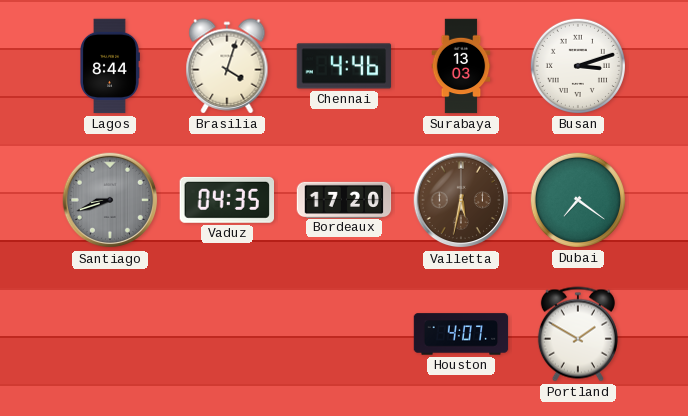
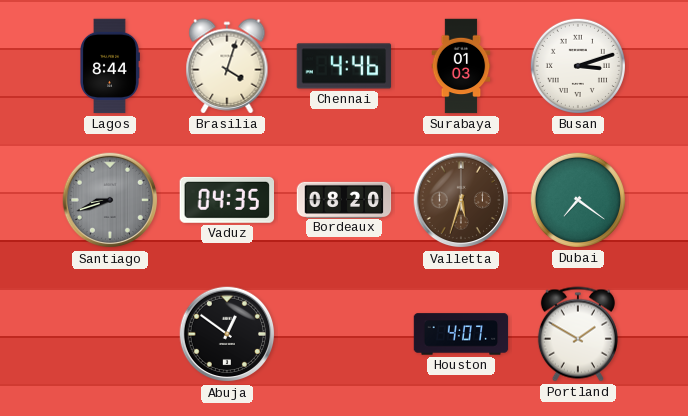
Surabaya: 13:03 -> 01:03 (461, 66)
Bordeaux: 17:20 -> 08:20 (344, 199)
Valletta: 5:32 -> 5:33 (461, 200)
Abuja: none -> 12:51 (227, 334)
